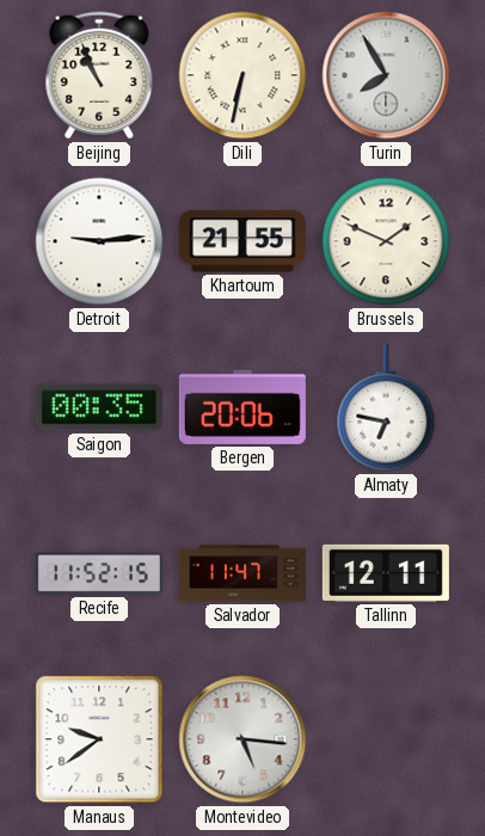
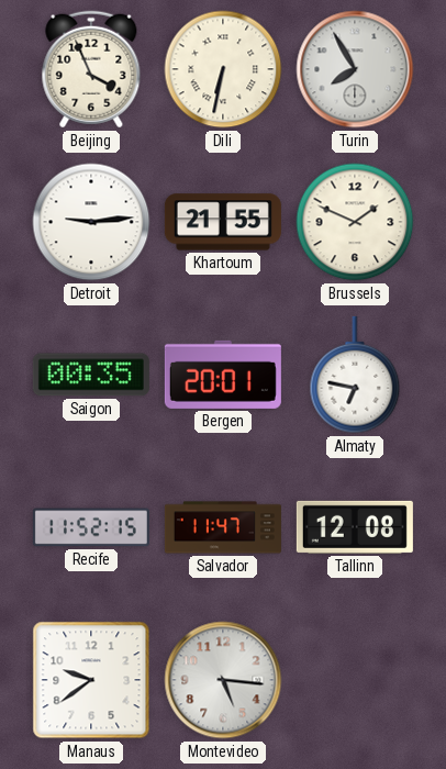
Beijing: 10:56 -> 3:56 (91, 69)
Bergen: 20:06 -> 20:01 (223, 375)
Tallinn: 12:11 -> 12:08 (355, 527)
